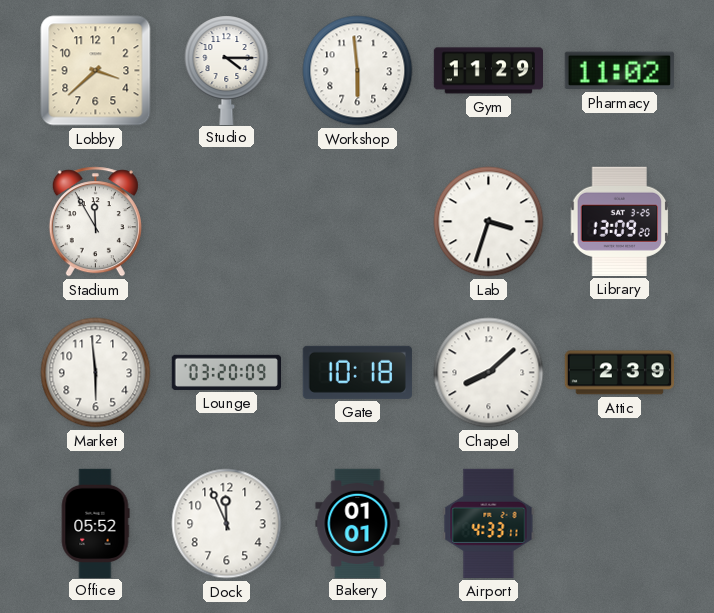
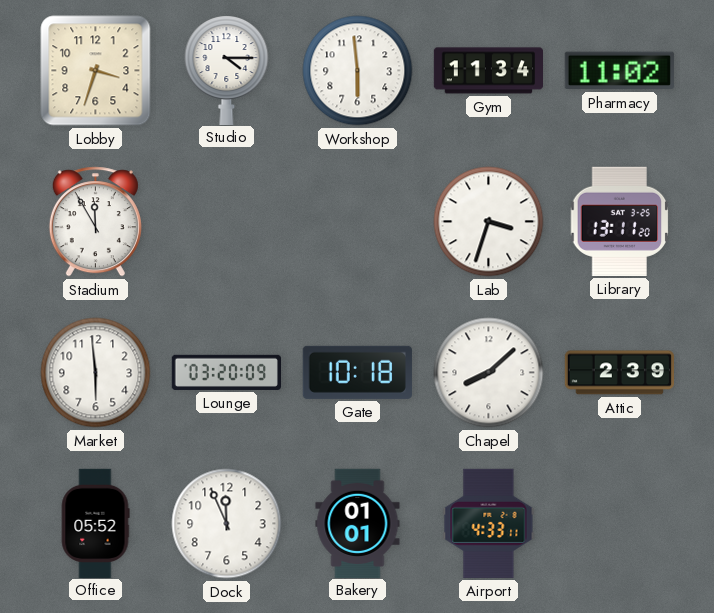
Lobby: 3:38 -> 3:33 (96, 71)
Gym: 11:29 -> 11:34 (488, 71)
Library: 13:09 -> 13:11 (620, 221)
